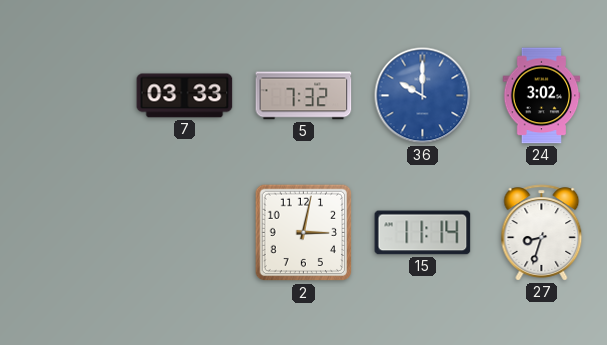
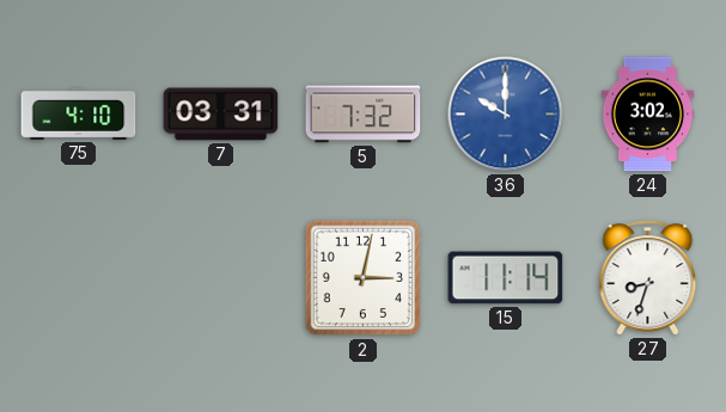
75: none -> 4:10 (79, 113)
7: 03:33 -> 03:31 (221, 115)
